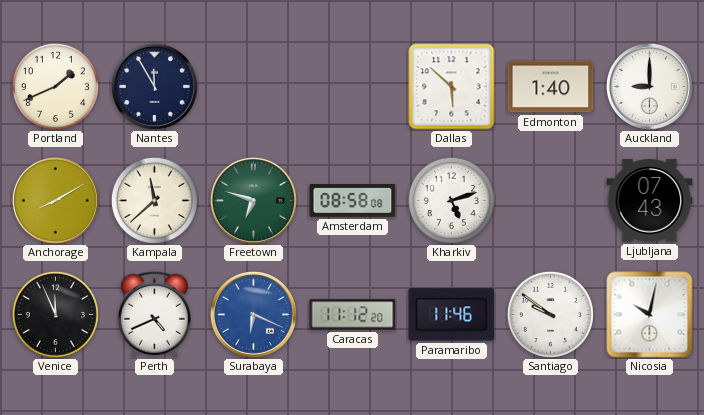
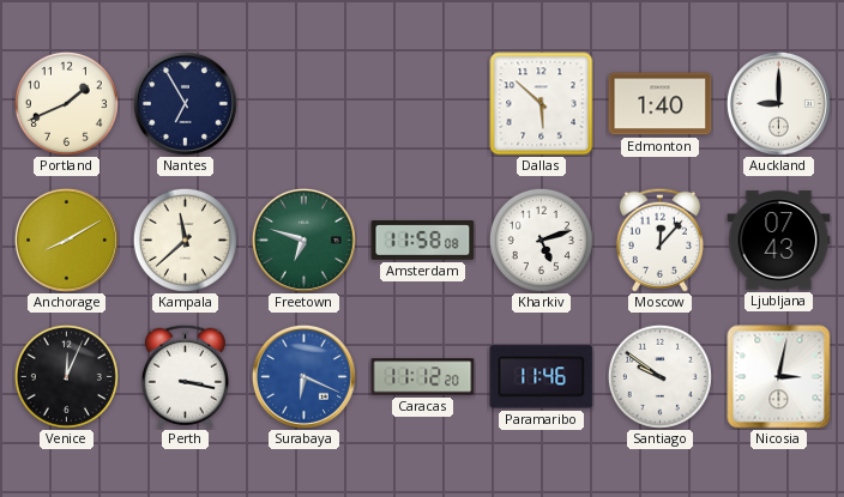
Nantes: 11:55 -> 6:55 (185, 103)
Amsterdam: 08:58 -> 11:58 (423, 241)
Moscow: none -> 12:07 (659, 240)
Venice: 11:56 -> 12:04 (66, 376)
Perth: 4:41 -> 3:17 (185, 376)
Nicosia: 10:02 -> 3:02 (779, 377)
